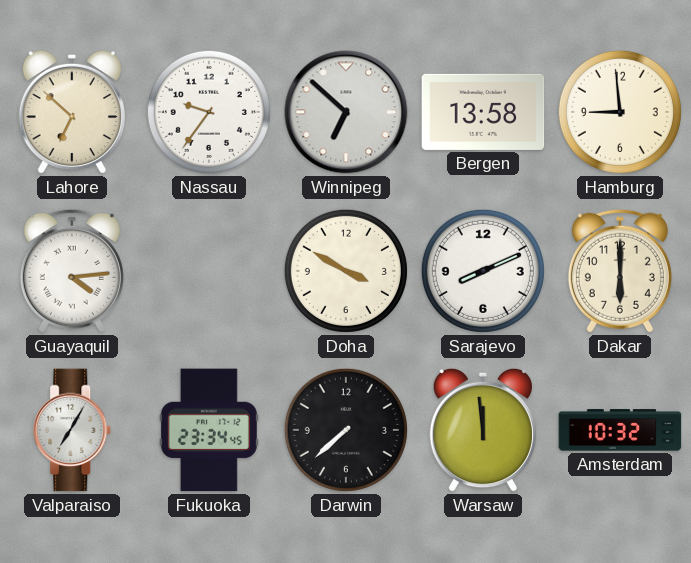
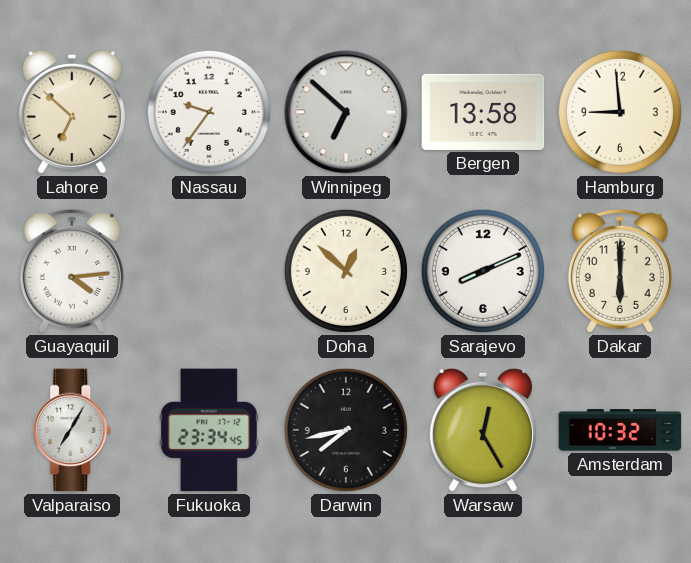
Doha: 3:50 -> 12:52 (346, 271)
Darwin: 7:38 -> 7:43 (346, 430)
Warsaw: 11:59 -> 12:25 (483, 430)
